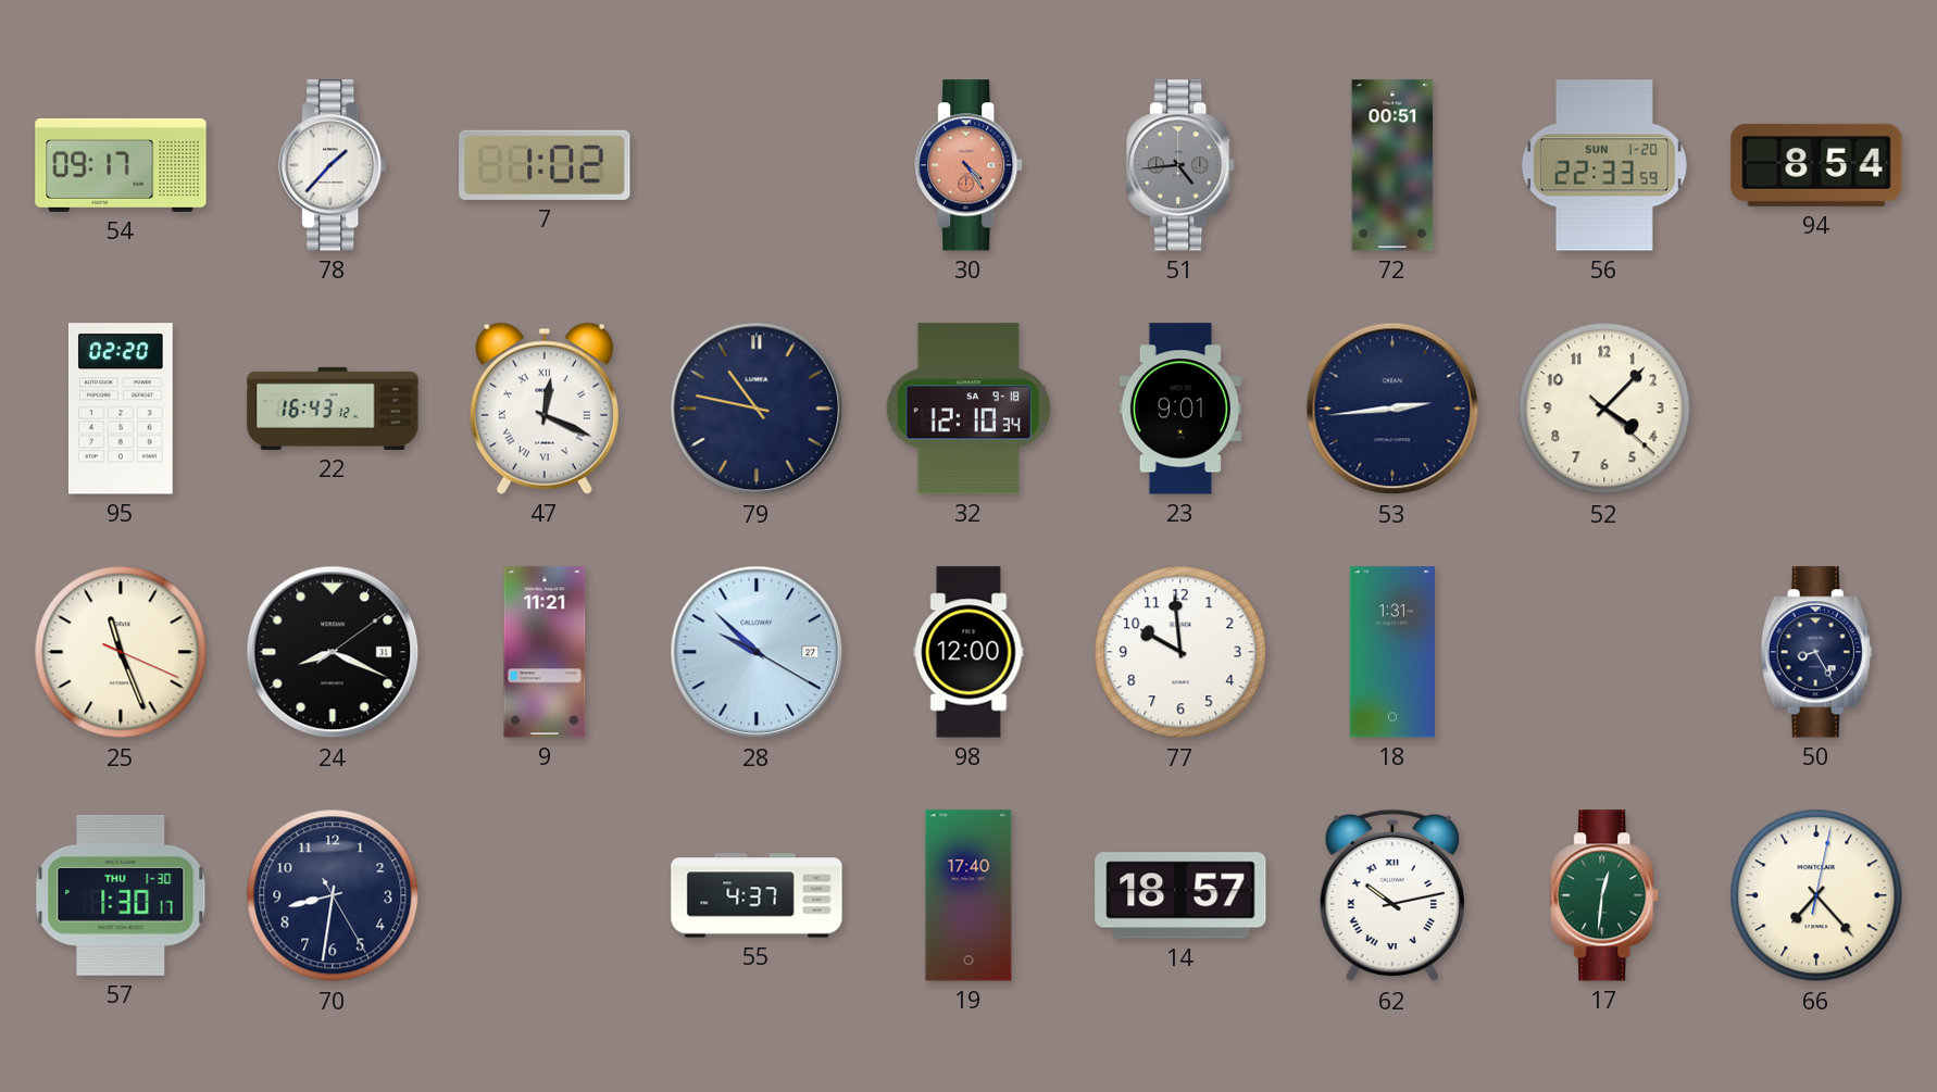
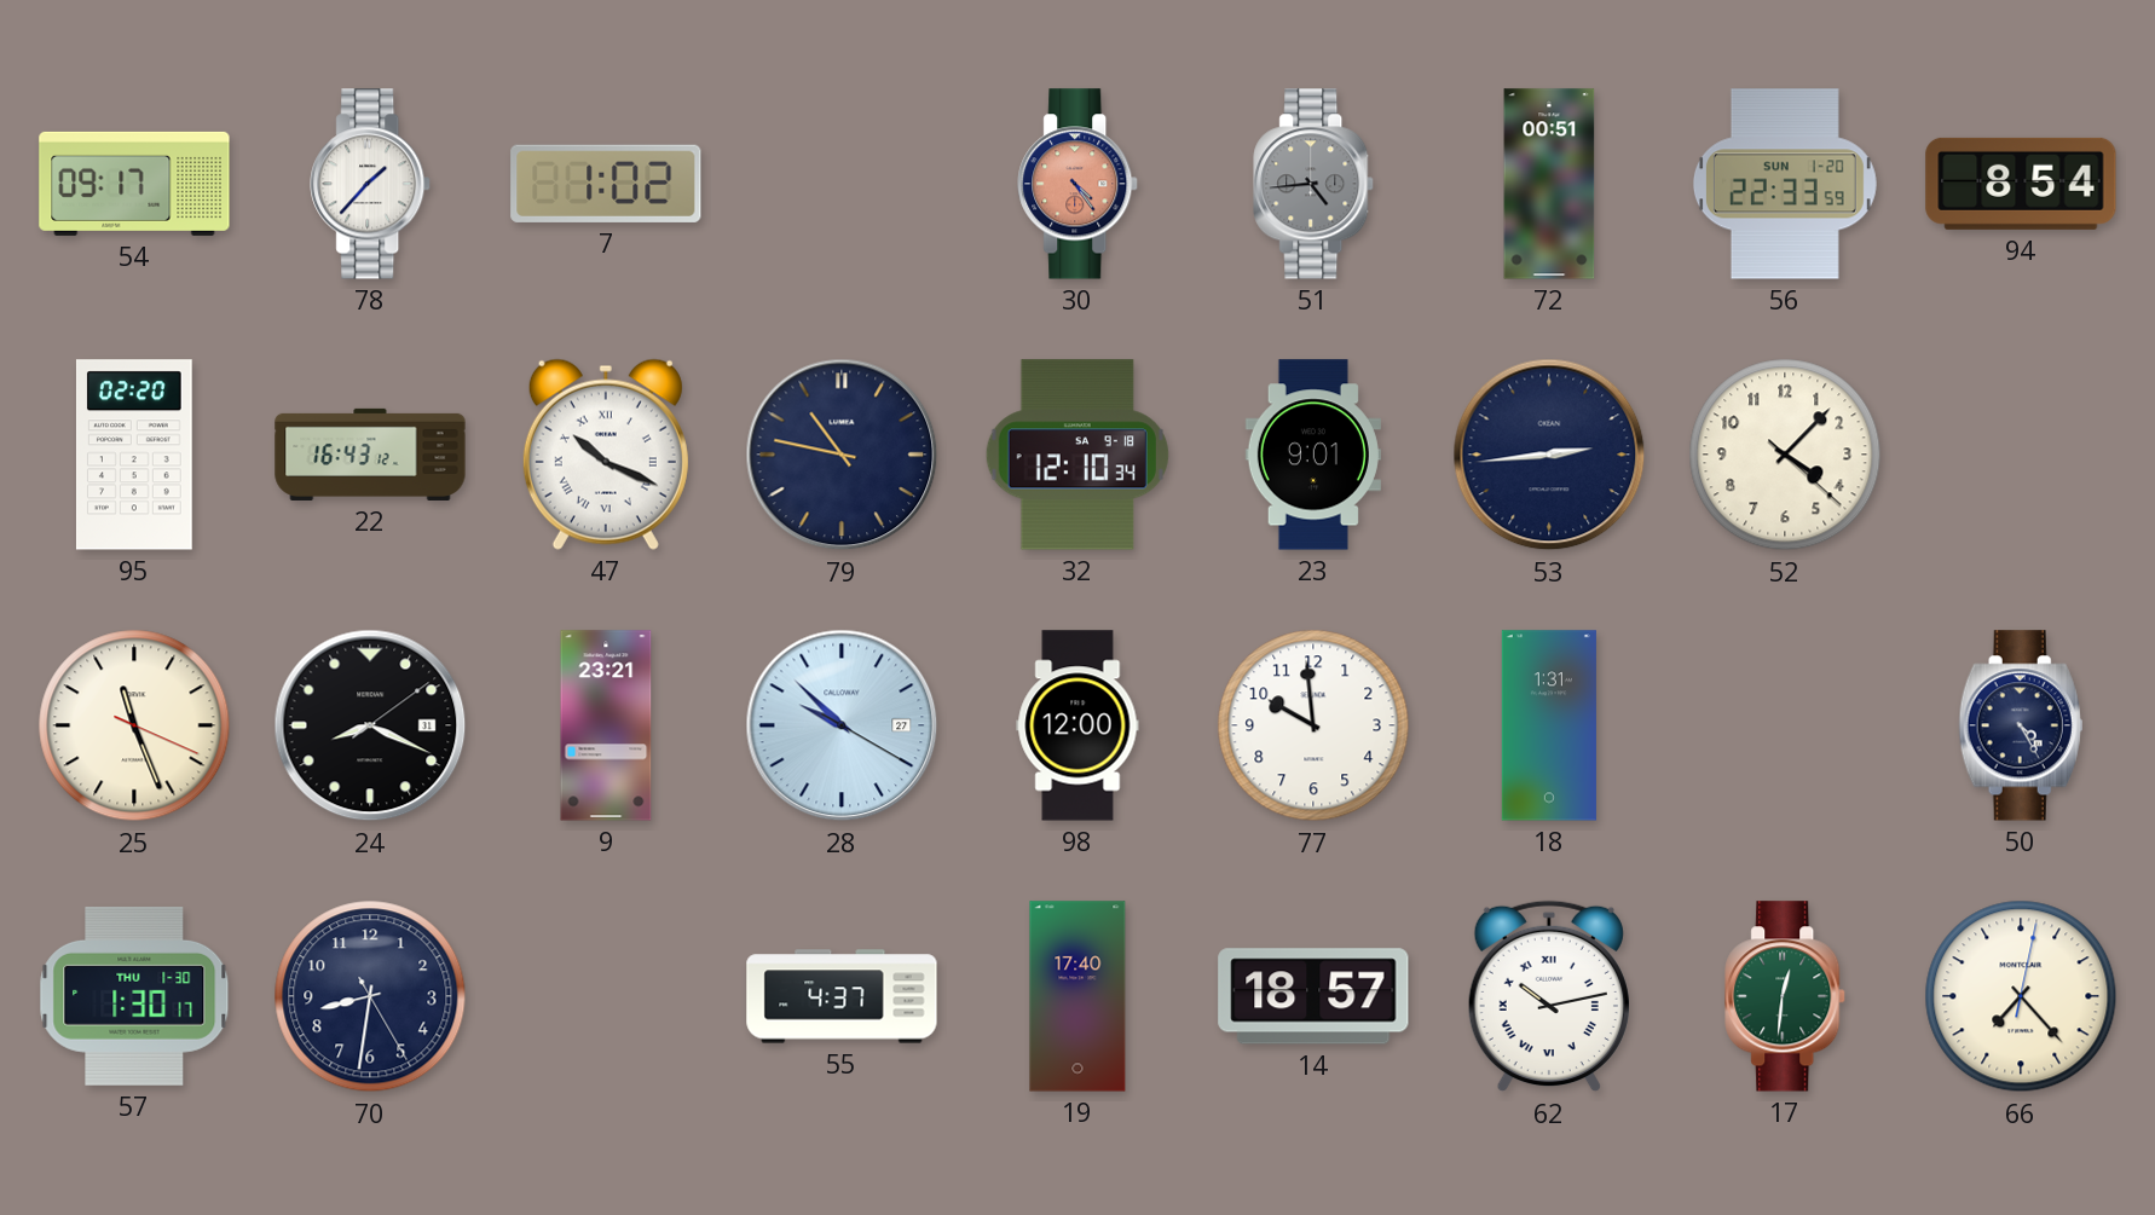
47: 12:19 -> 10:19 (606, 455)
9: 11:21 -> 23:21 (606, 725)
50: 8:25 -> 4:25 (2021, 725)
